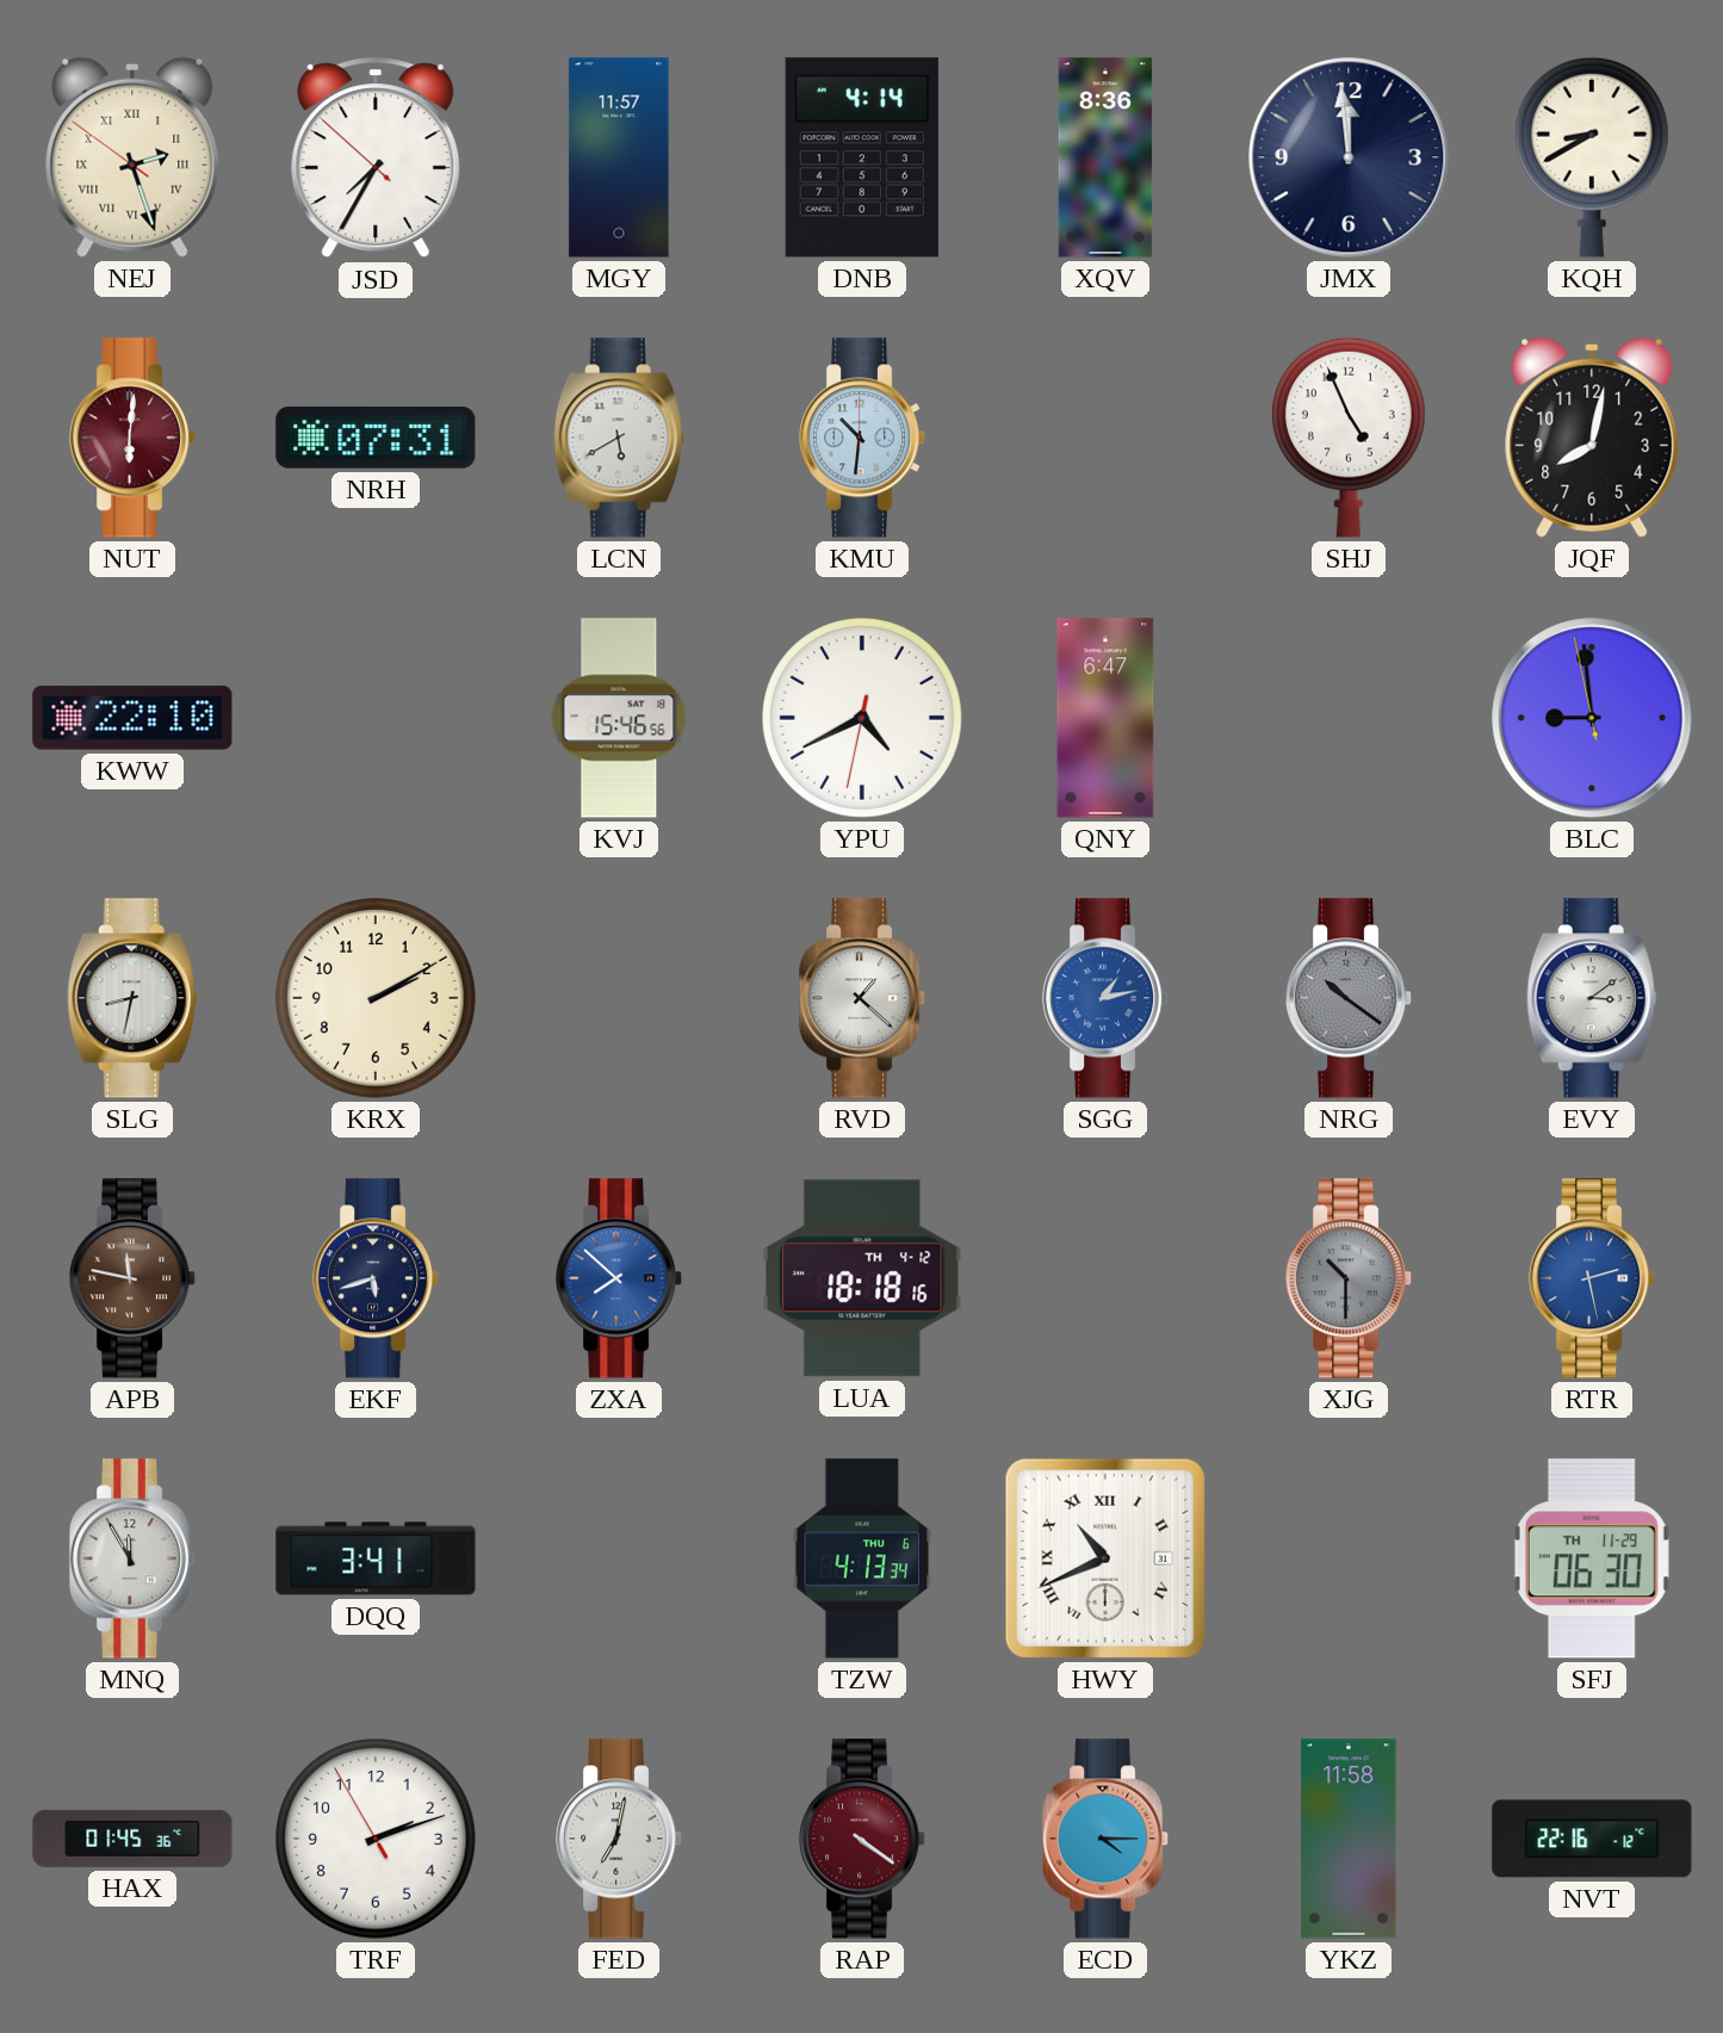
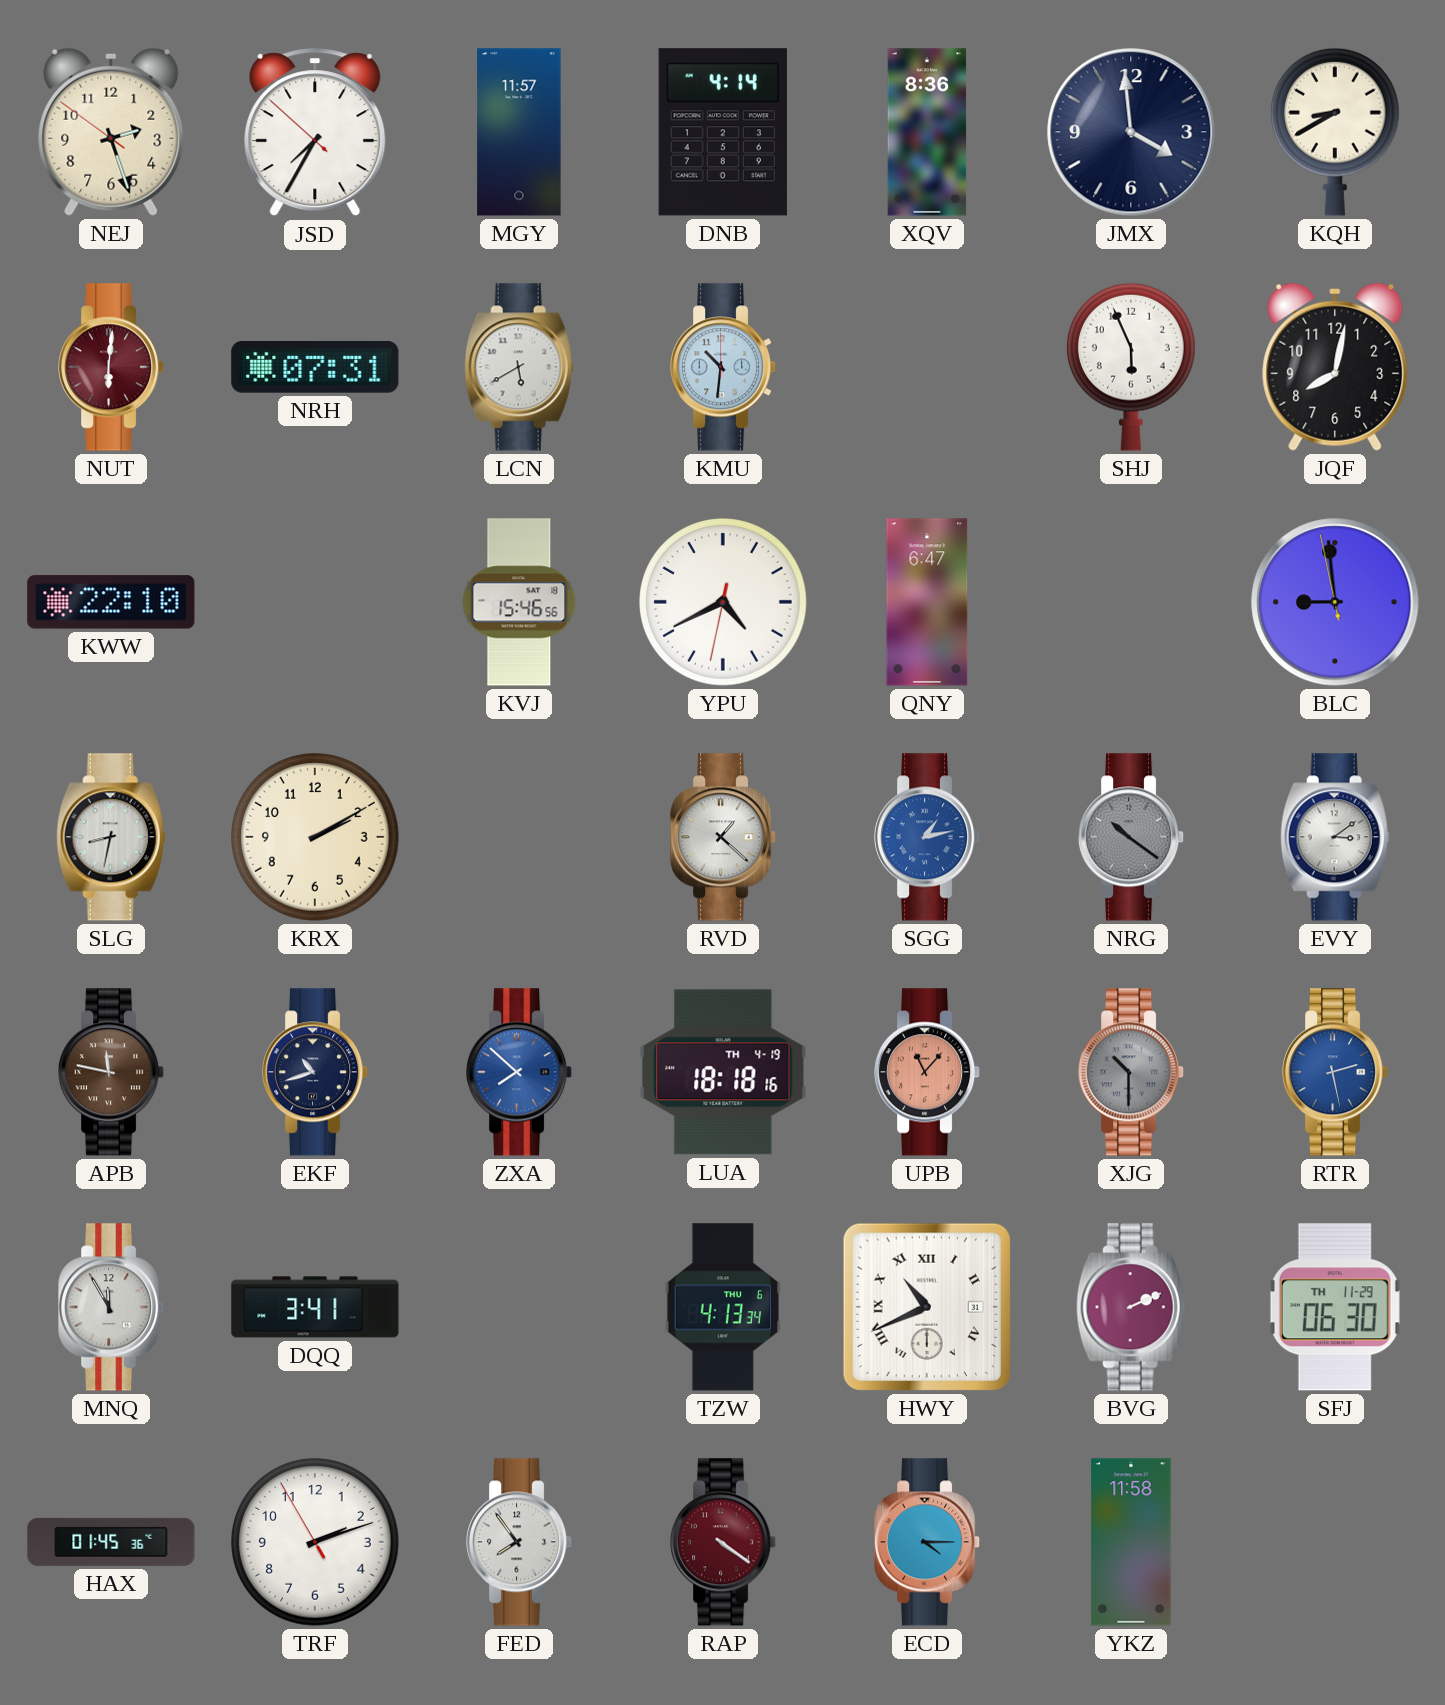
NEJ numerals: Roman -> Arabic (111, 132)
JMX: 11:59 -> 3:59 (1131, 132)
SHJ: 4:56 -> 5:56 (1131, 367)
EKF: 5:42 -> 10:42 (316, 1072)
LUA date: TH 4-12 -> TH 4-19 (723, 1072)
UPB: none -> 11:07 (928, 1072)
BVG: none -> 2:11 (1131, 1307)
FED: 7:02 -> 7:54 (520, 1542)
NVT: 22:16 -> none (1592, 1839)
